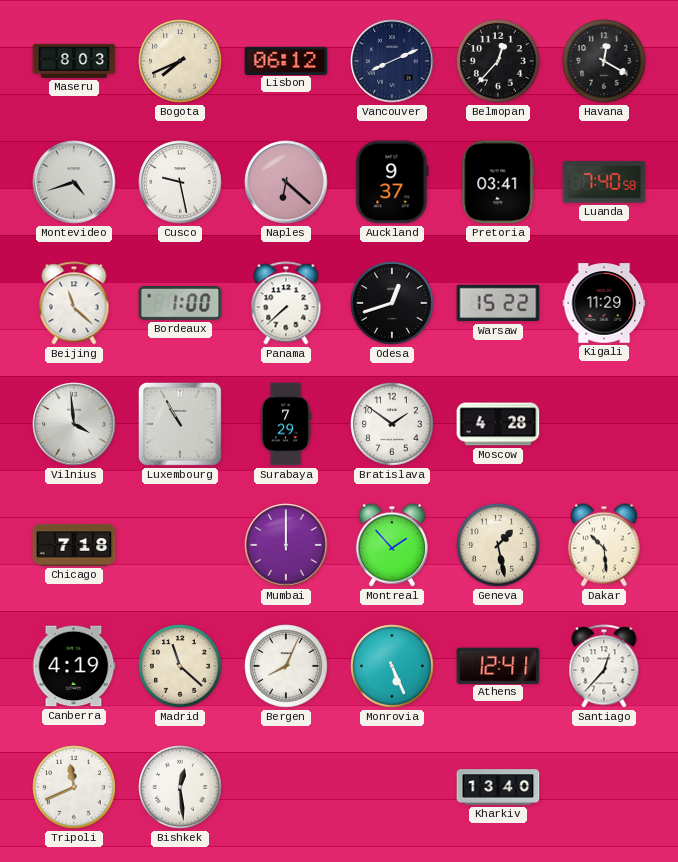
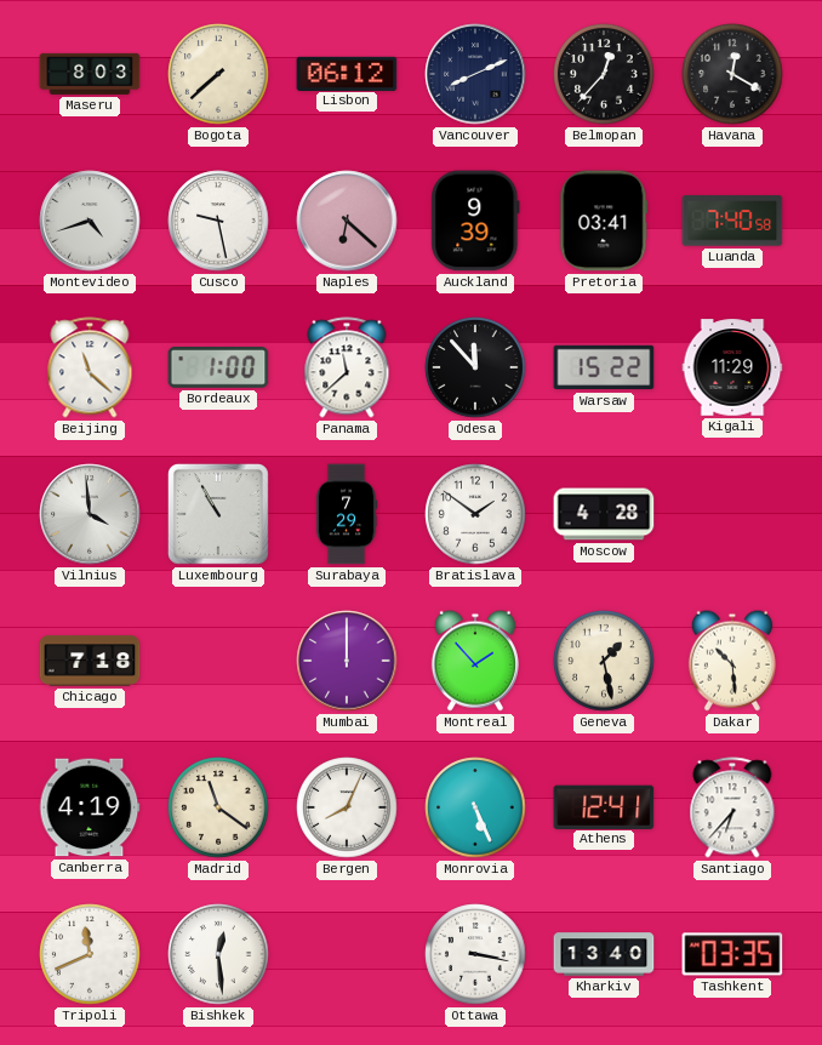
Bogota: 7:41 -> 7:38 (218, 74)
Auckland: 9:37 -> 9:39 (475, 221)
Panama: 7:38 -> 11:38 (347, 367)
Odesa: 12:42 -> 11:53 (475, 367)
Madrid: 11:22 -> 11:21 (218, 807)
Santiago: 12:37 -> 6:37 (732, 807)
Ottawa: none -> 3:17 (475, 954)
Tashkent: none -> 03:35 (732, 954)
